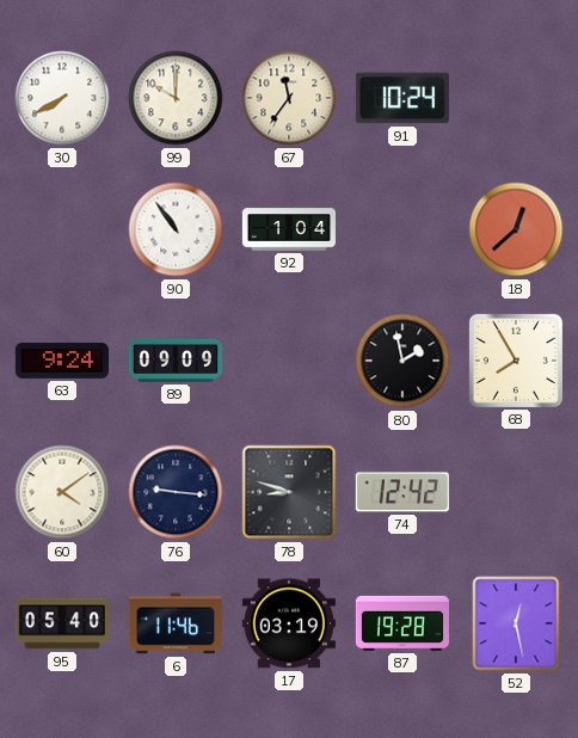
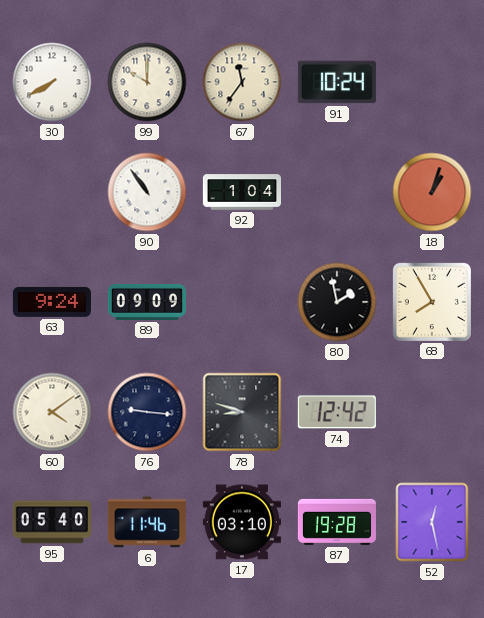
18: 12:38 -> 1:03 (432, 192)
17: 03:19 -> 03:10 (242, 522)
